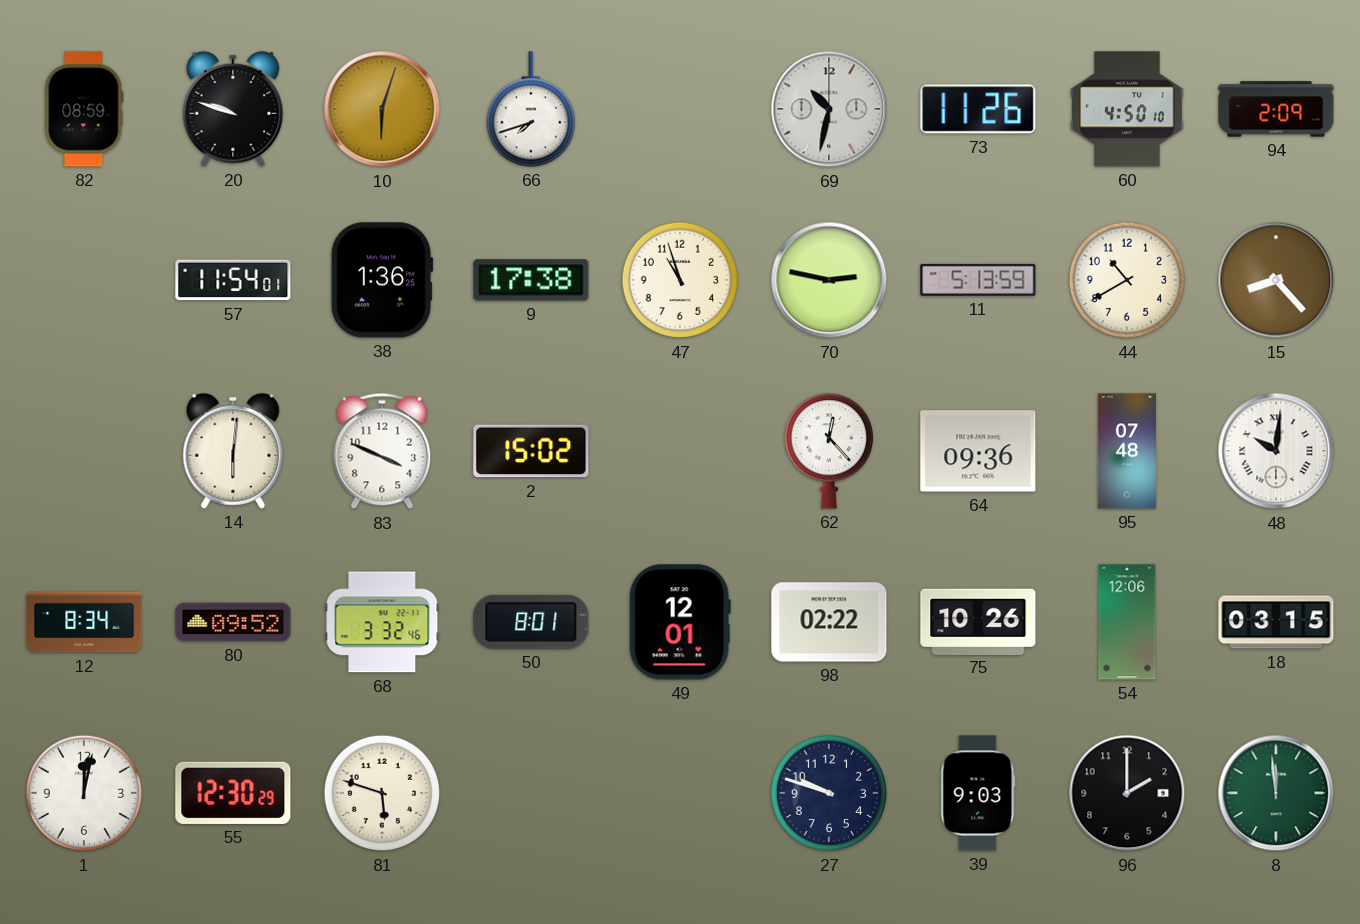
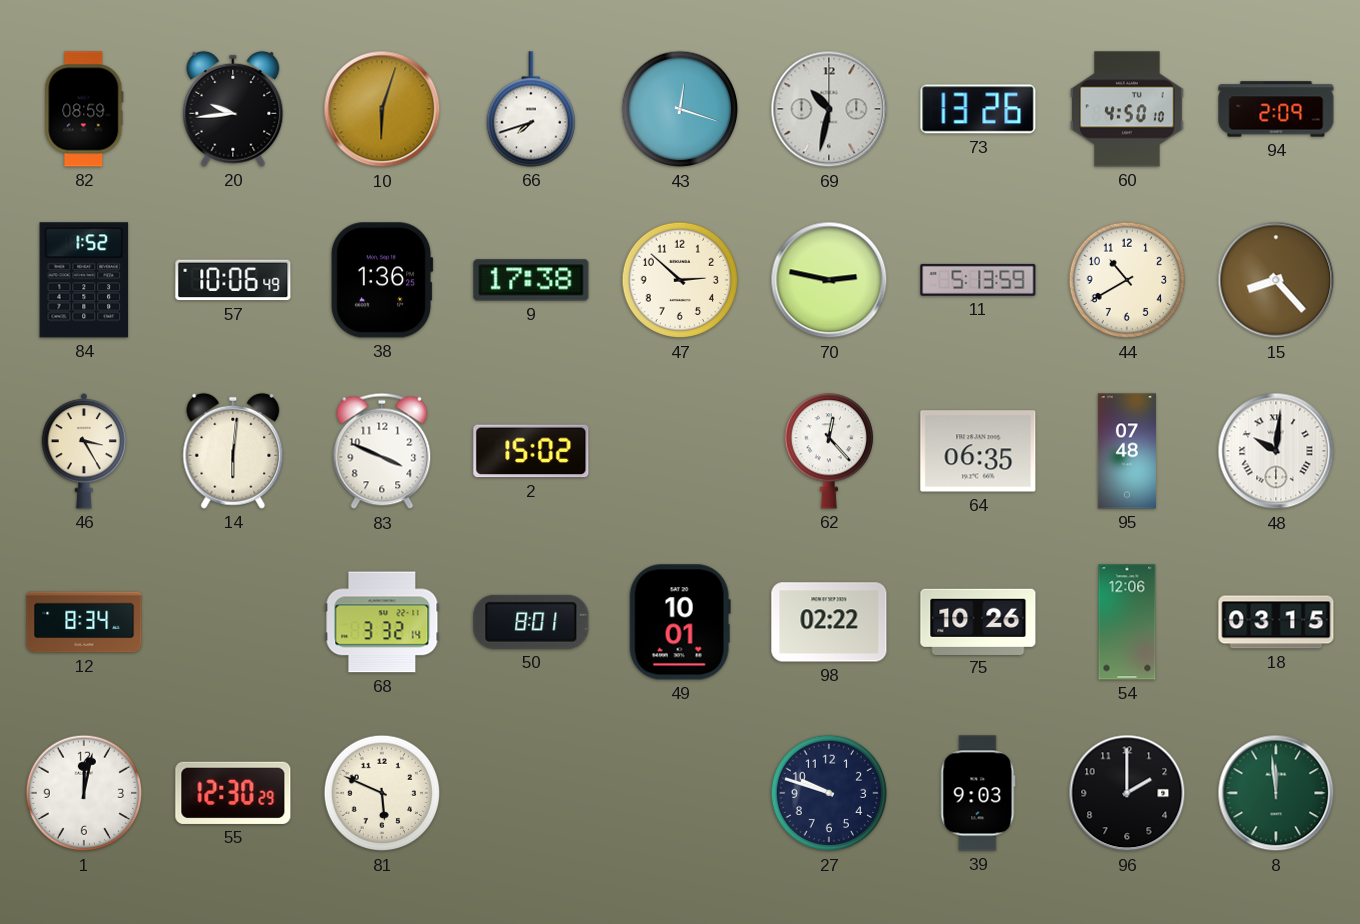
20: 9:48 -> 9:44 (233, 109)
43: none -> 12:18 (680, 109)
73: 11:26 -> 13:26 (978, 109)
84: none -> 1:52 (84, 280)
57: 11:54 -> 10:06 (233, 280)
47: 10:57 -> 2:52 (680, 280)
46: none -> 3:25 (84, 451)
64: 09:36 -> 06:35 (978, 451)
80: 09:52 -> none (233, 622)
68: 3:32:46 -> 3:32:14 (382, 622)
49: 12:01 -> 10:01 (680, 622)
81: 5:48 -> 5:49 (382, 793)
